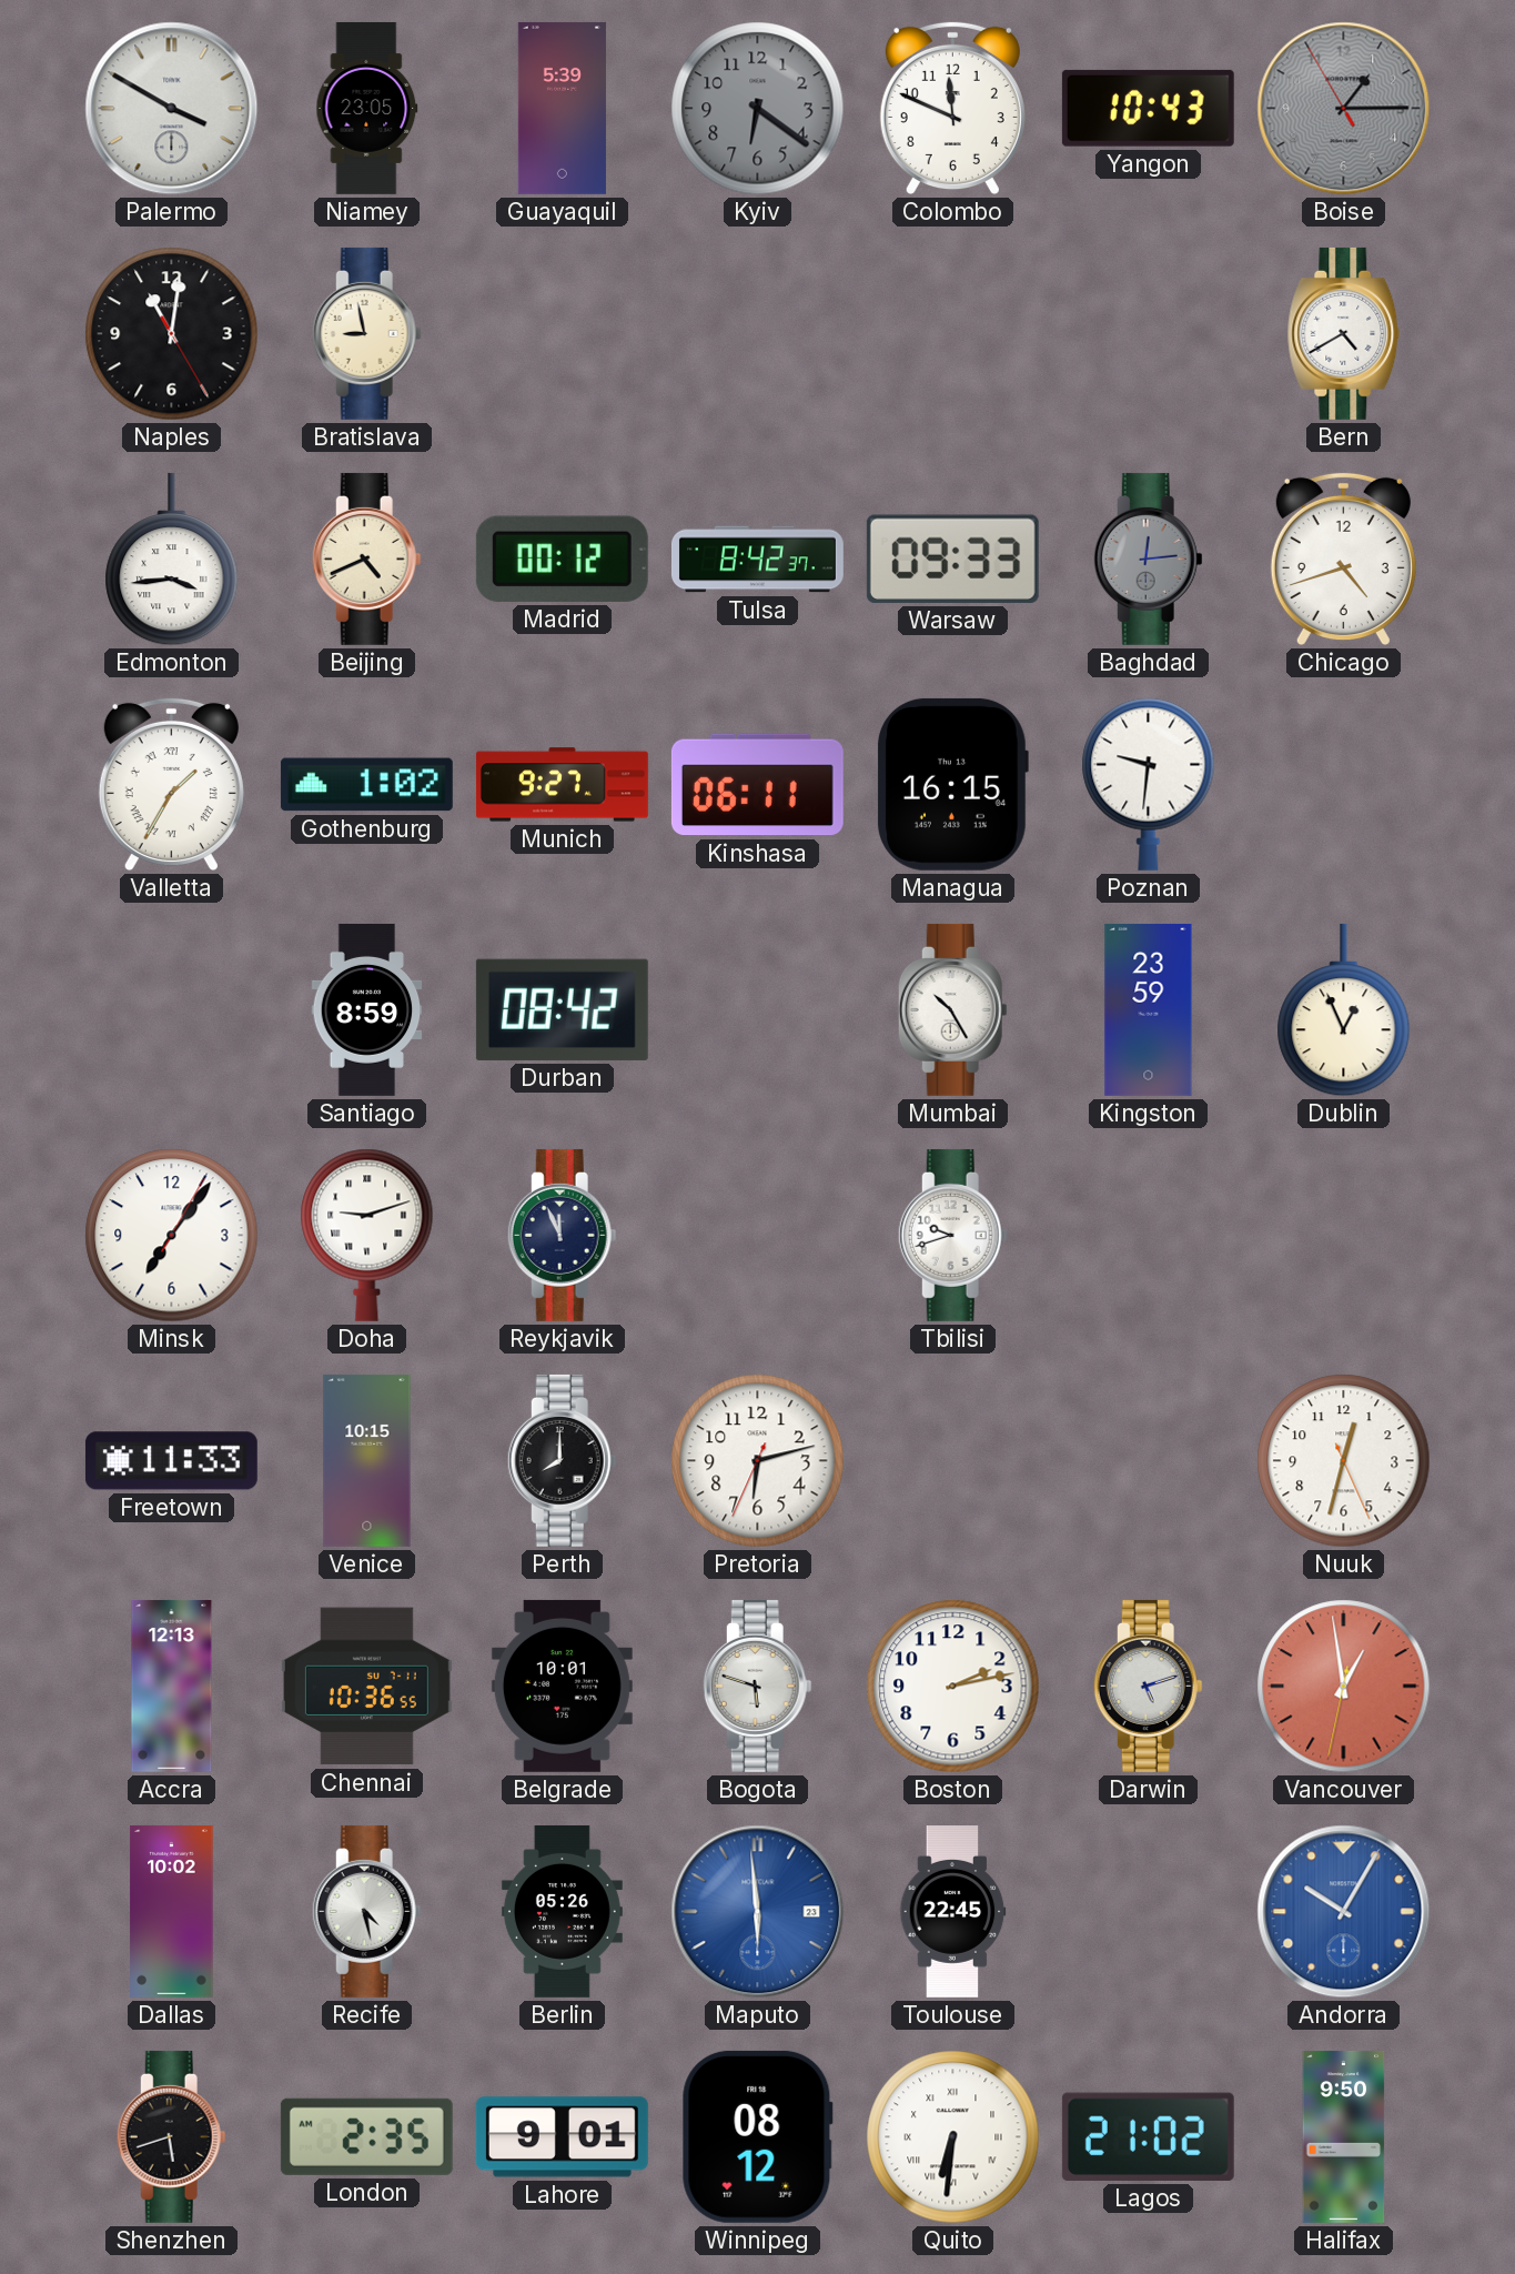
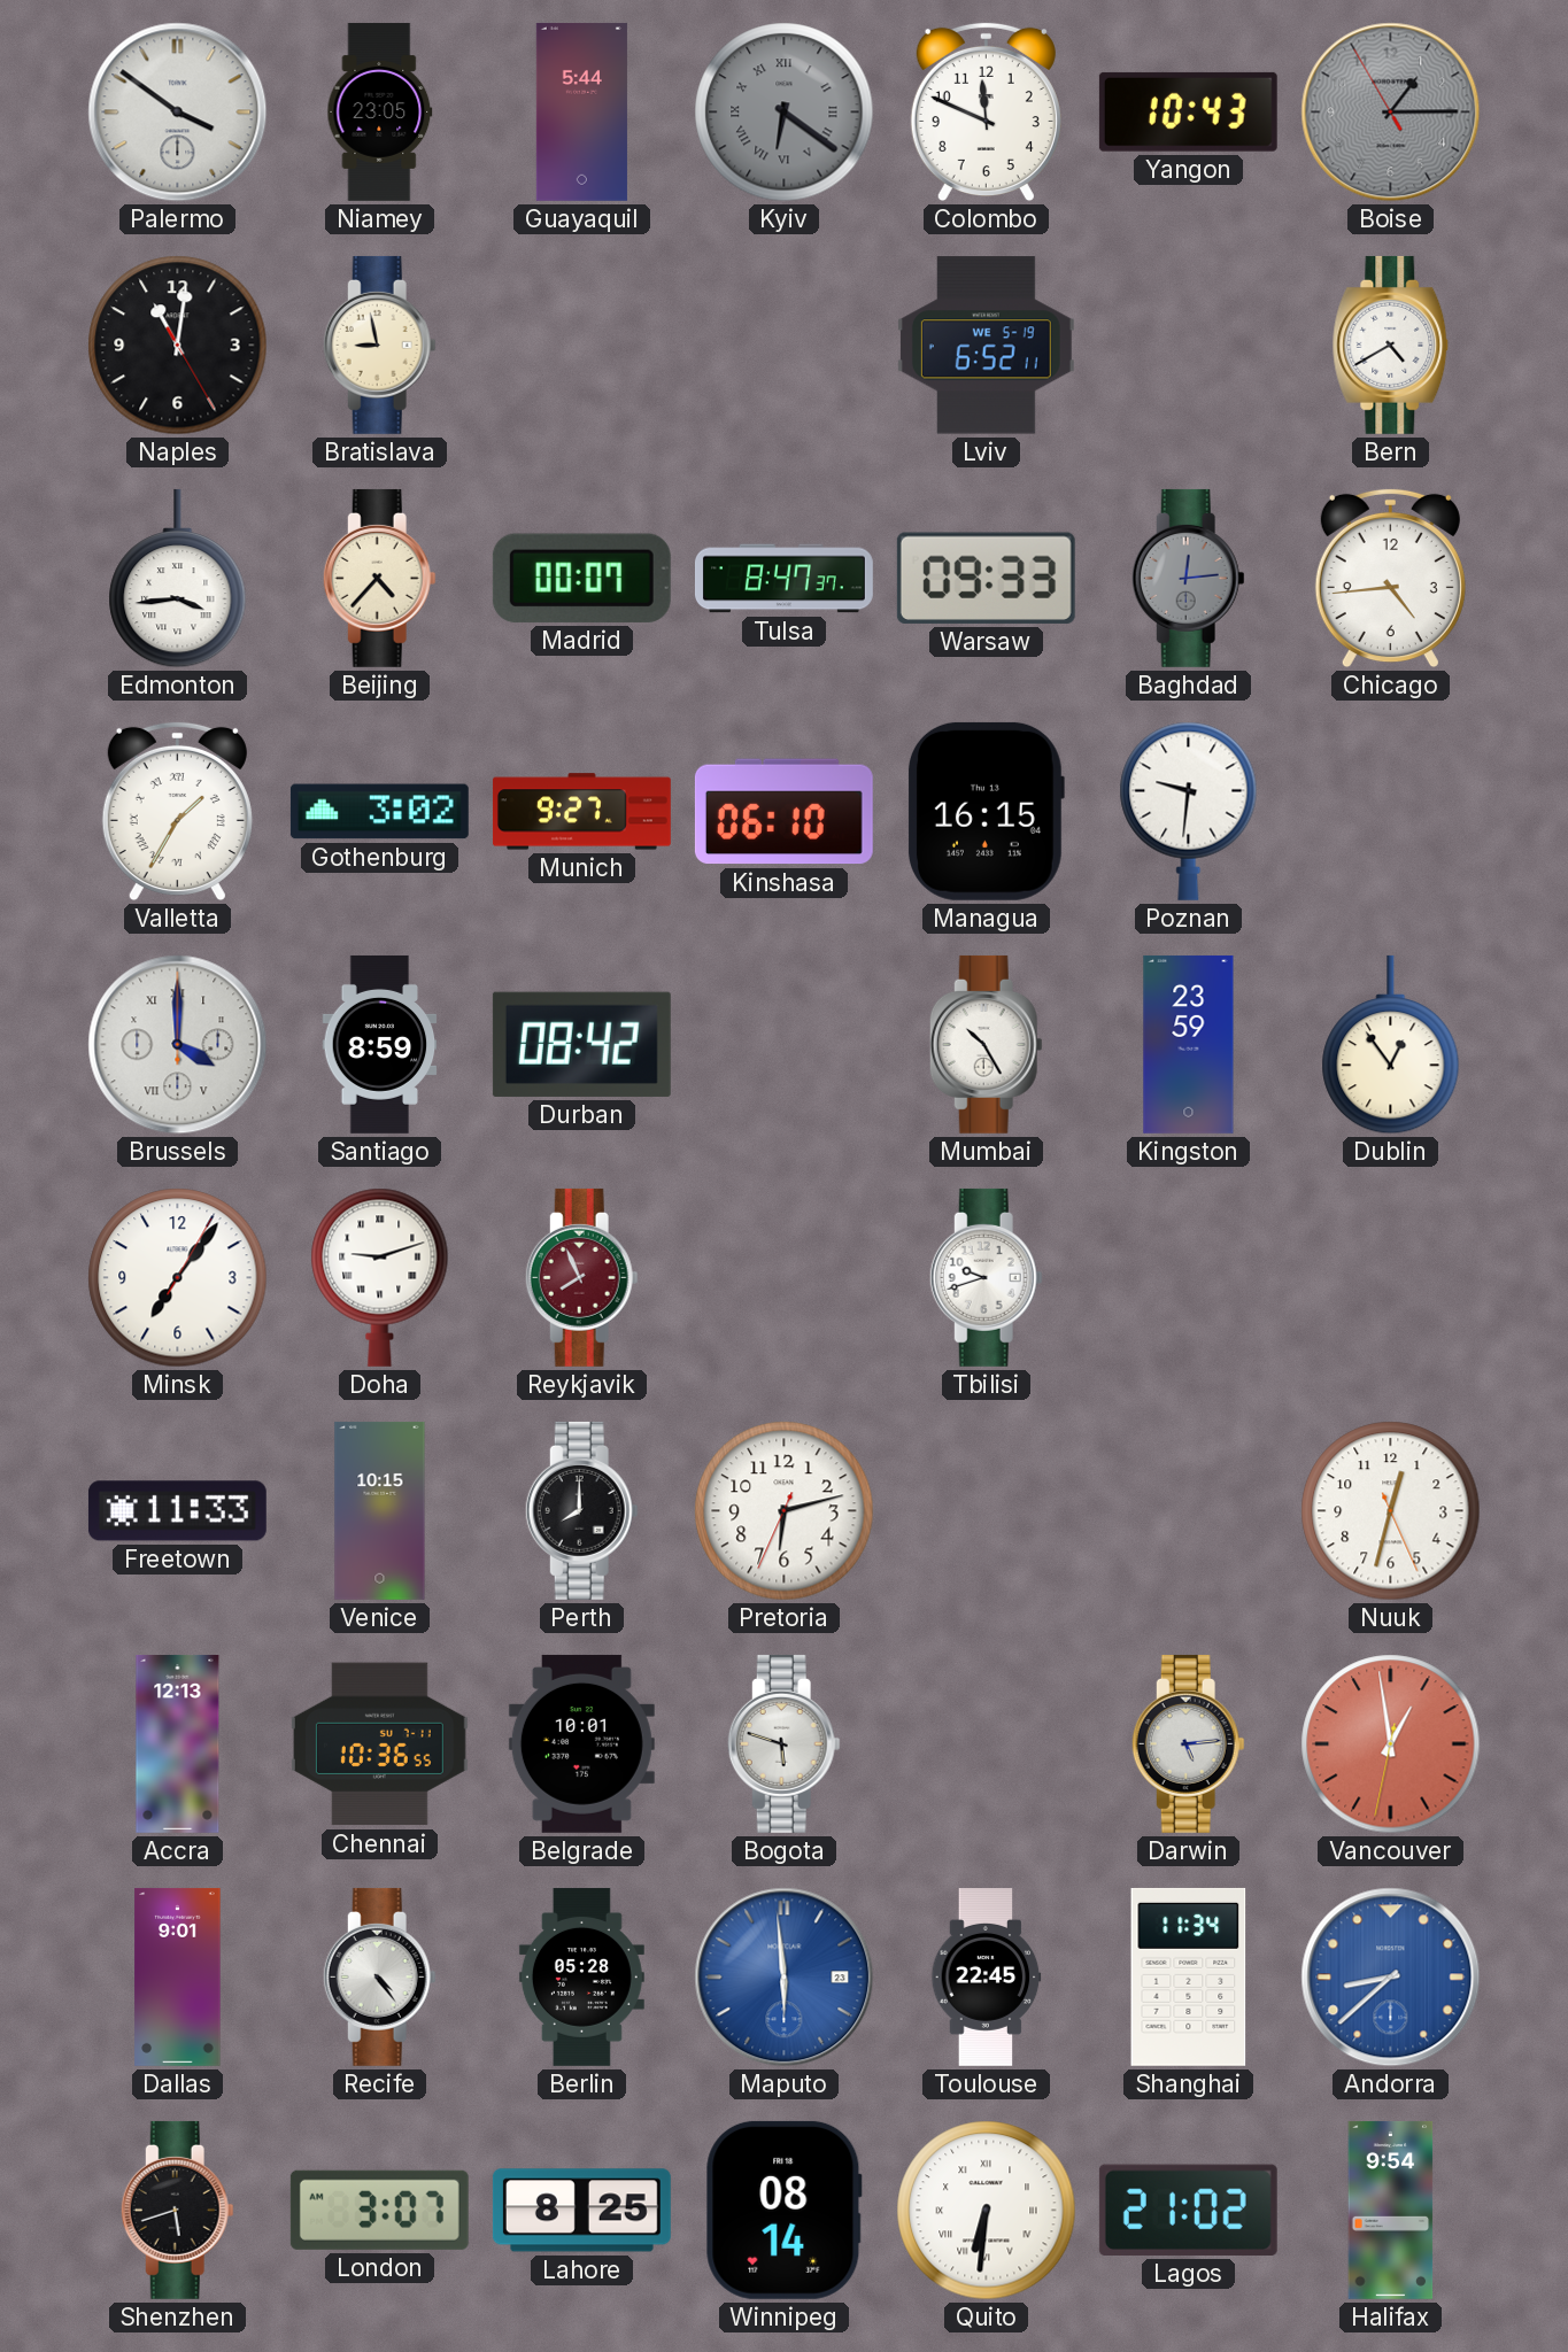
Palermo: 3:50 -> 3:51 (178, 113)
Guayaquil: 5:39 -> 5:44 (581, 111)
Kyiv numerals: Arabic -> Roman (785, 113)
Lviv: none -> 6:52 (986, 346)
Beijing: 4:41 -> 4:37 (379, 578)
Madrid: 00:12 -> 00:07 (581, 578)
Tulsa: 8:42 -> 8:47 (783, 579)
Chicago: 4:42 -> 4:44 (1390, 579)
Gothenburg: 1:02 -> 3:02 (379, 812)
Kinshasa: 06:11 -> 06:10 (783, 812)
Brussels: none -> 4:00 (178, 1045)
Dublin: 12:56 -> 12:54 (1391, 1045)
Reykjavik: 11:56 -> 7:56 (581, 1277)
Reykjavik dial: navy -> burgundy (581, 1277)
Boston: 2:13 -> none (953, 1687)
Darwin: 5:12 -> 5:14 (1188, 1743)
Dallas: 10:02 -> 9:01 (178, 1976)
Recife: 4:28 -> 4:24 (379, 1976)
Berlin: 05:26 -> 05:28 (581, 1976)
Shanghai: none -> 11:34 (1189, 1976)
Andorra: 10:05 -> 8:38 (1391, 1978)
London: 2:35 -> 3:07 (379, 2210)
Lahore: 9:01 -> 8:25 (581, 2211)
Winnipeg: 08:12 -> 08:14 (783, 2210)
Halifax: 9:50 -> 9:54 (1391, 2210)
